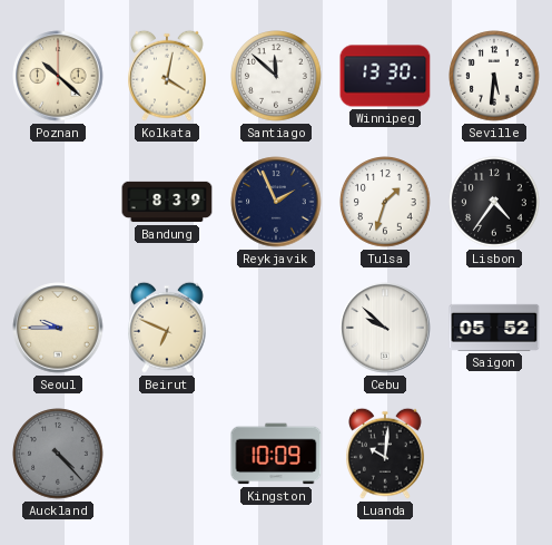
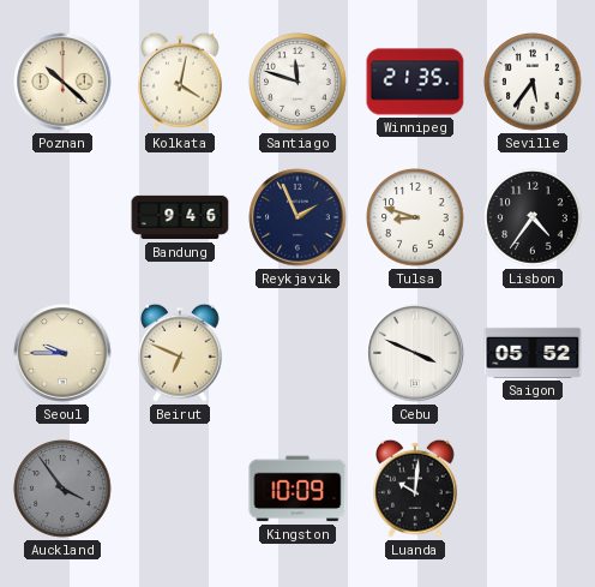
Santiago: 11:52 -> 11:48 (297, 82)
Winnipeg: 13:30 -> 21:35 (415, 82)
Seville: 5:31 -> 5:36 (533, 82)
Bandung: 8:39 -> 9:46 (180, 217)
Tulsa: 1:33 -> 8:48 (415, 217)
Cebu: 9:52 -> 3:49 (415, 353)
Auckland: 4:23 -> 3:54 (62, 489)
